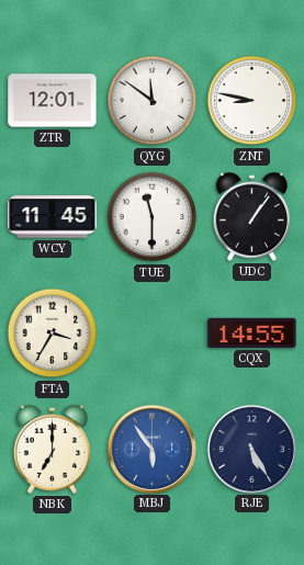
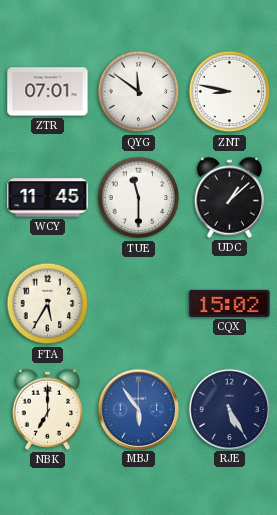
ZTR: 12:01 -> 07:01 (48, 92)
UDC: 1:06 -> 1:08 (229, 197)
FTA: 3:35 -> 5:35 (48, 304)
CQX: 14:55 -> 15:02 (230, 303)
